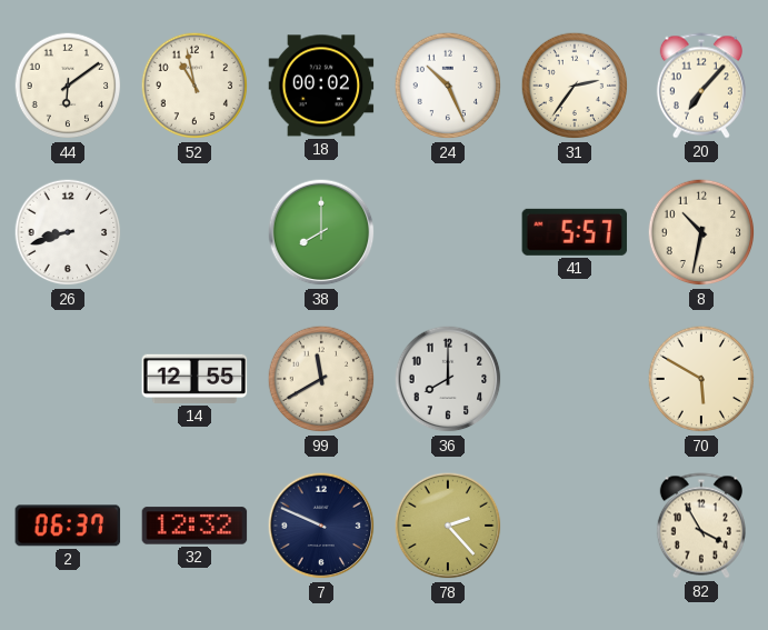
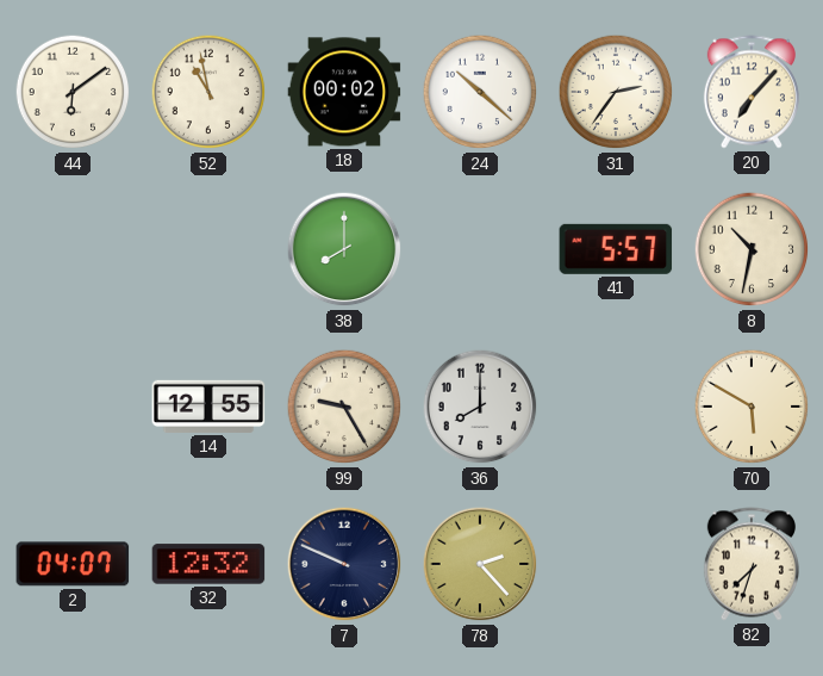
24: 10:26 -> 10:22 (480, 92)
26: 8:42 -> none (68, 232)
99: 11:40 -> 9:25 (344, 407)
2: 06:37 -> 04:07 (73, 564)
82: 3:55 -> 7:33 (752, 564)
